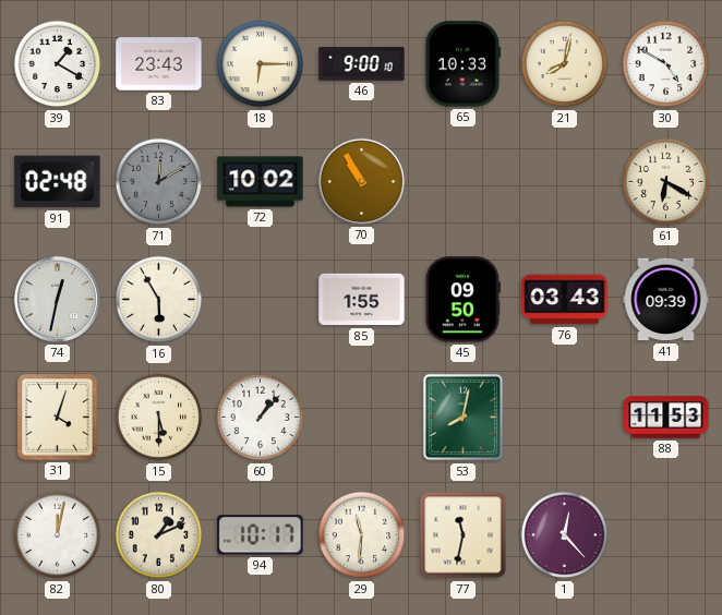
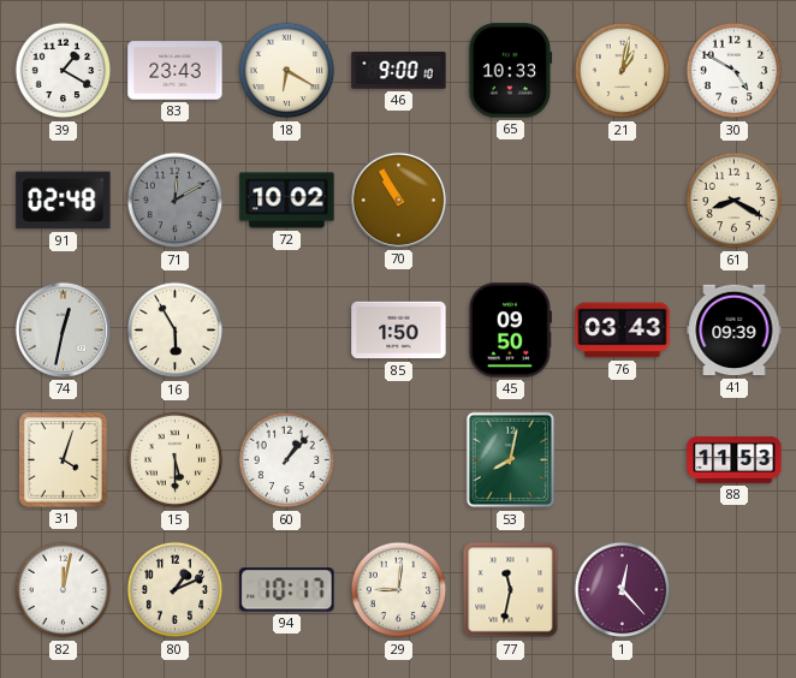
18: 6:15 -> 6:20 (287, 71)
21: 8:02 -> 1:02 (623, 71)
61: 6:20 -> 8:20 (735, 201)
85: 1:55 -> 1:50 (399, 331)
29: 11:31 -> 9:01 (399, 590)
